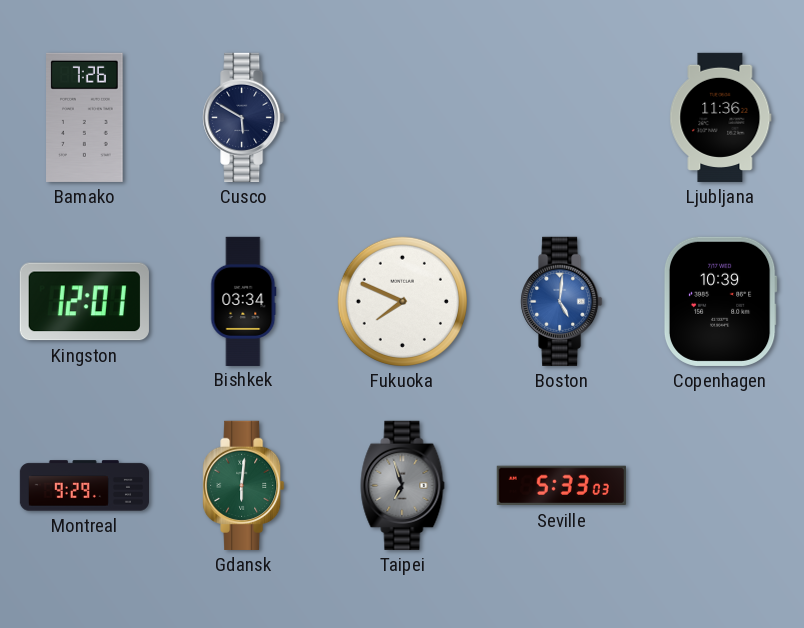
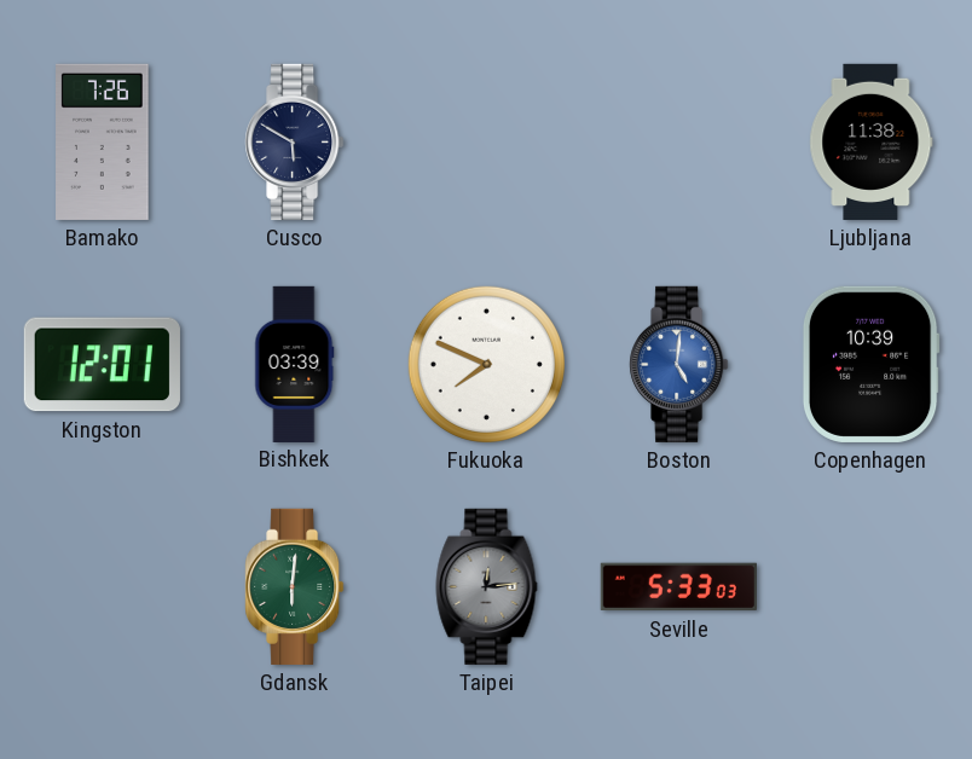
Ljubljana: 11:36 -> 11:38 (872, 141)
Bishkek: 03:34 -> 03:39 (295, 364)
Montreal: 9:29 -> none (84, 486)
Taipei: 6:57 -> 12:14 (487, 586)
